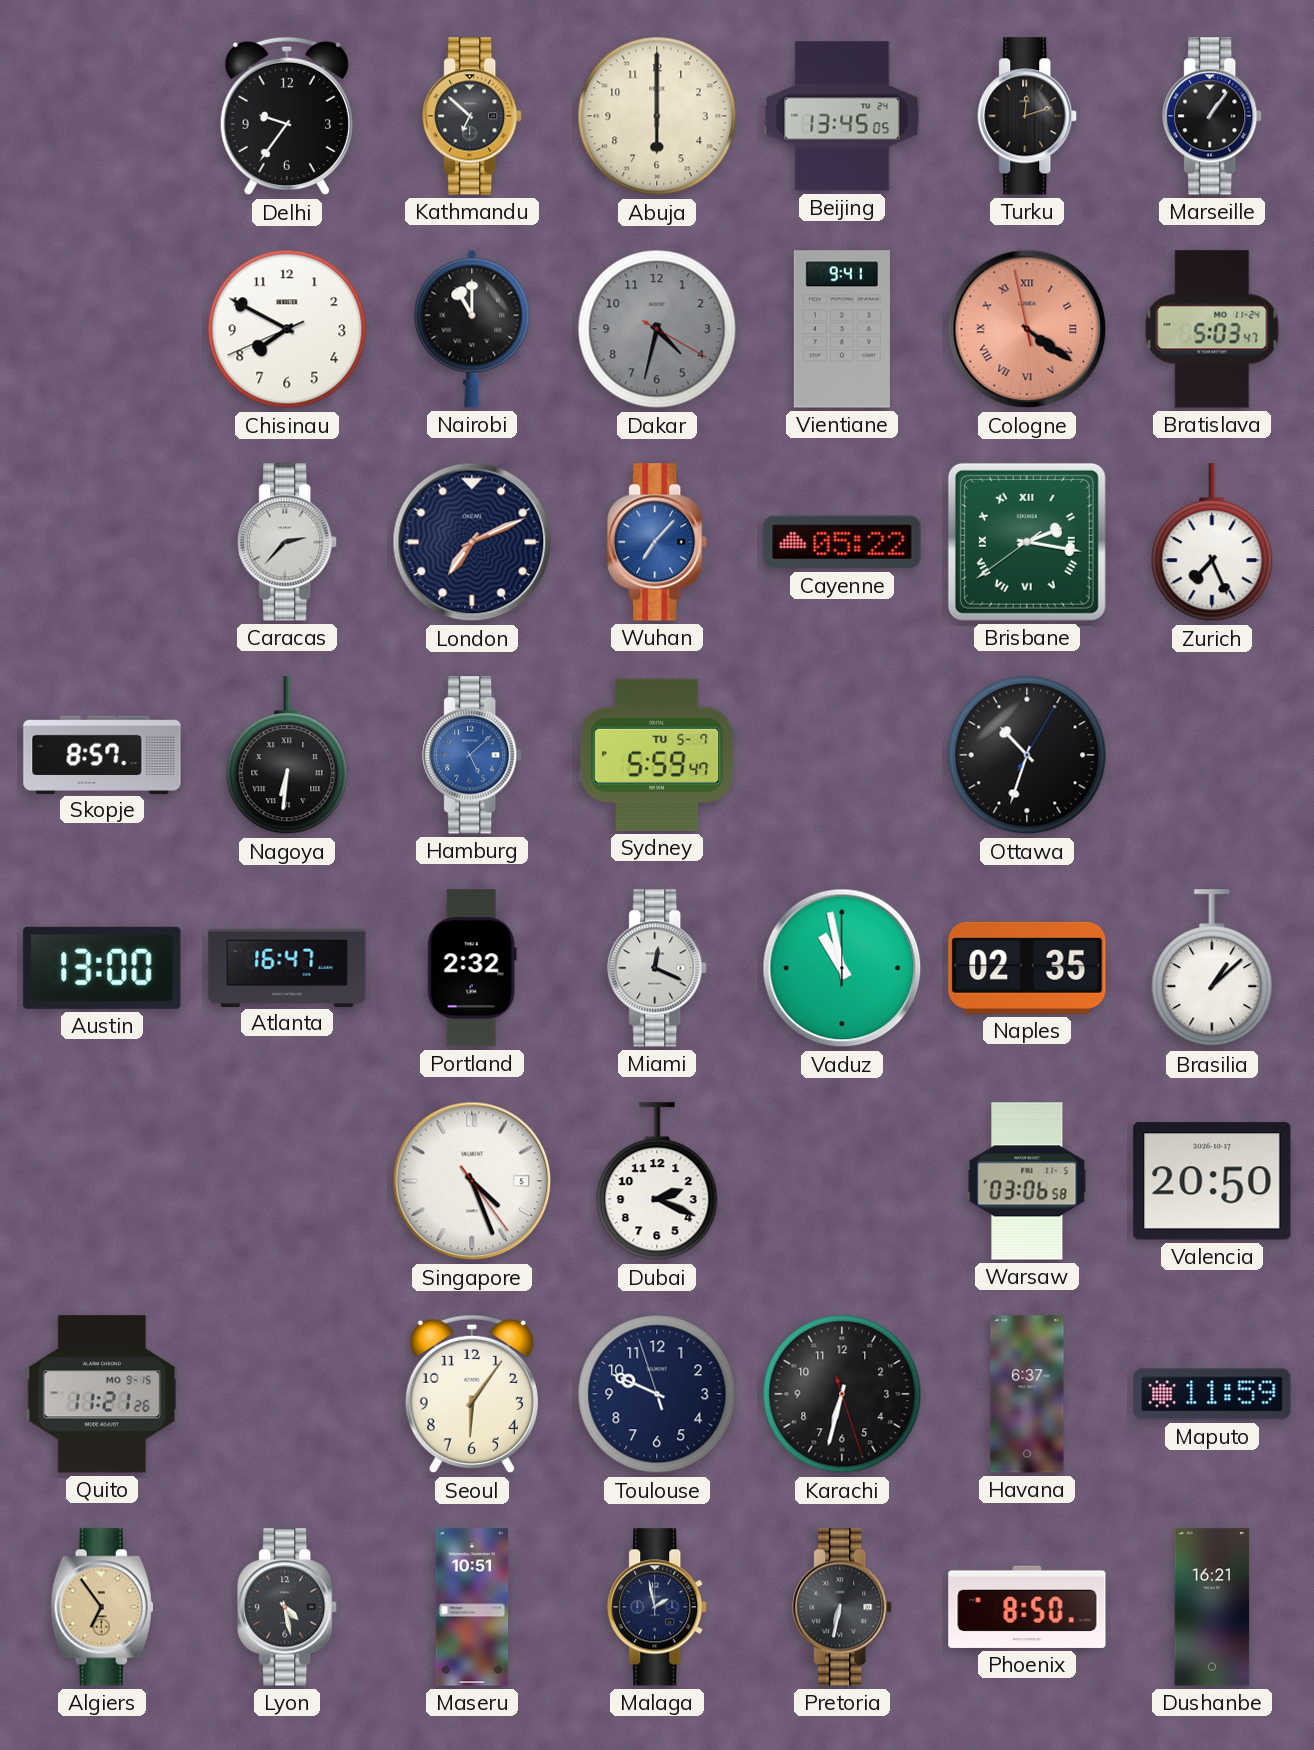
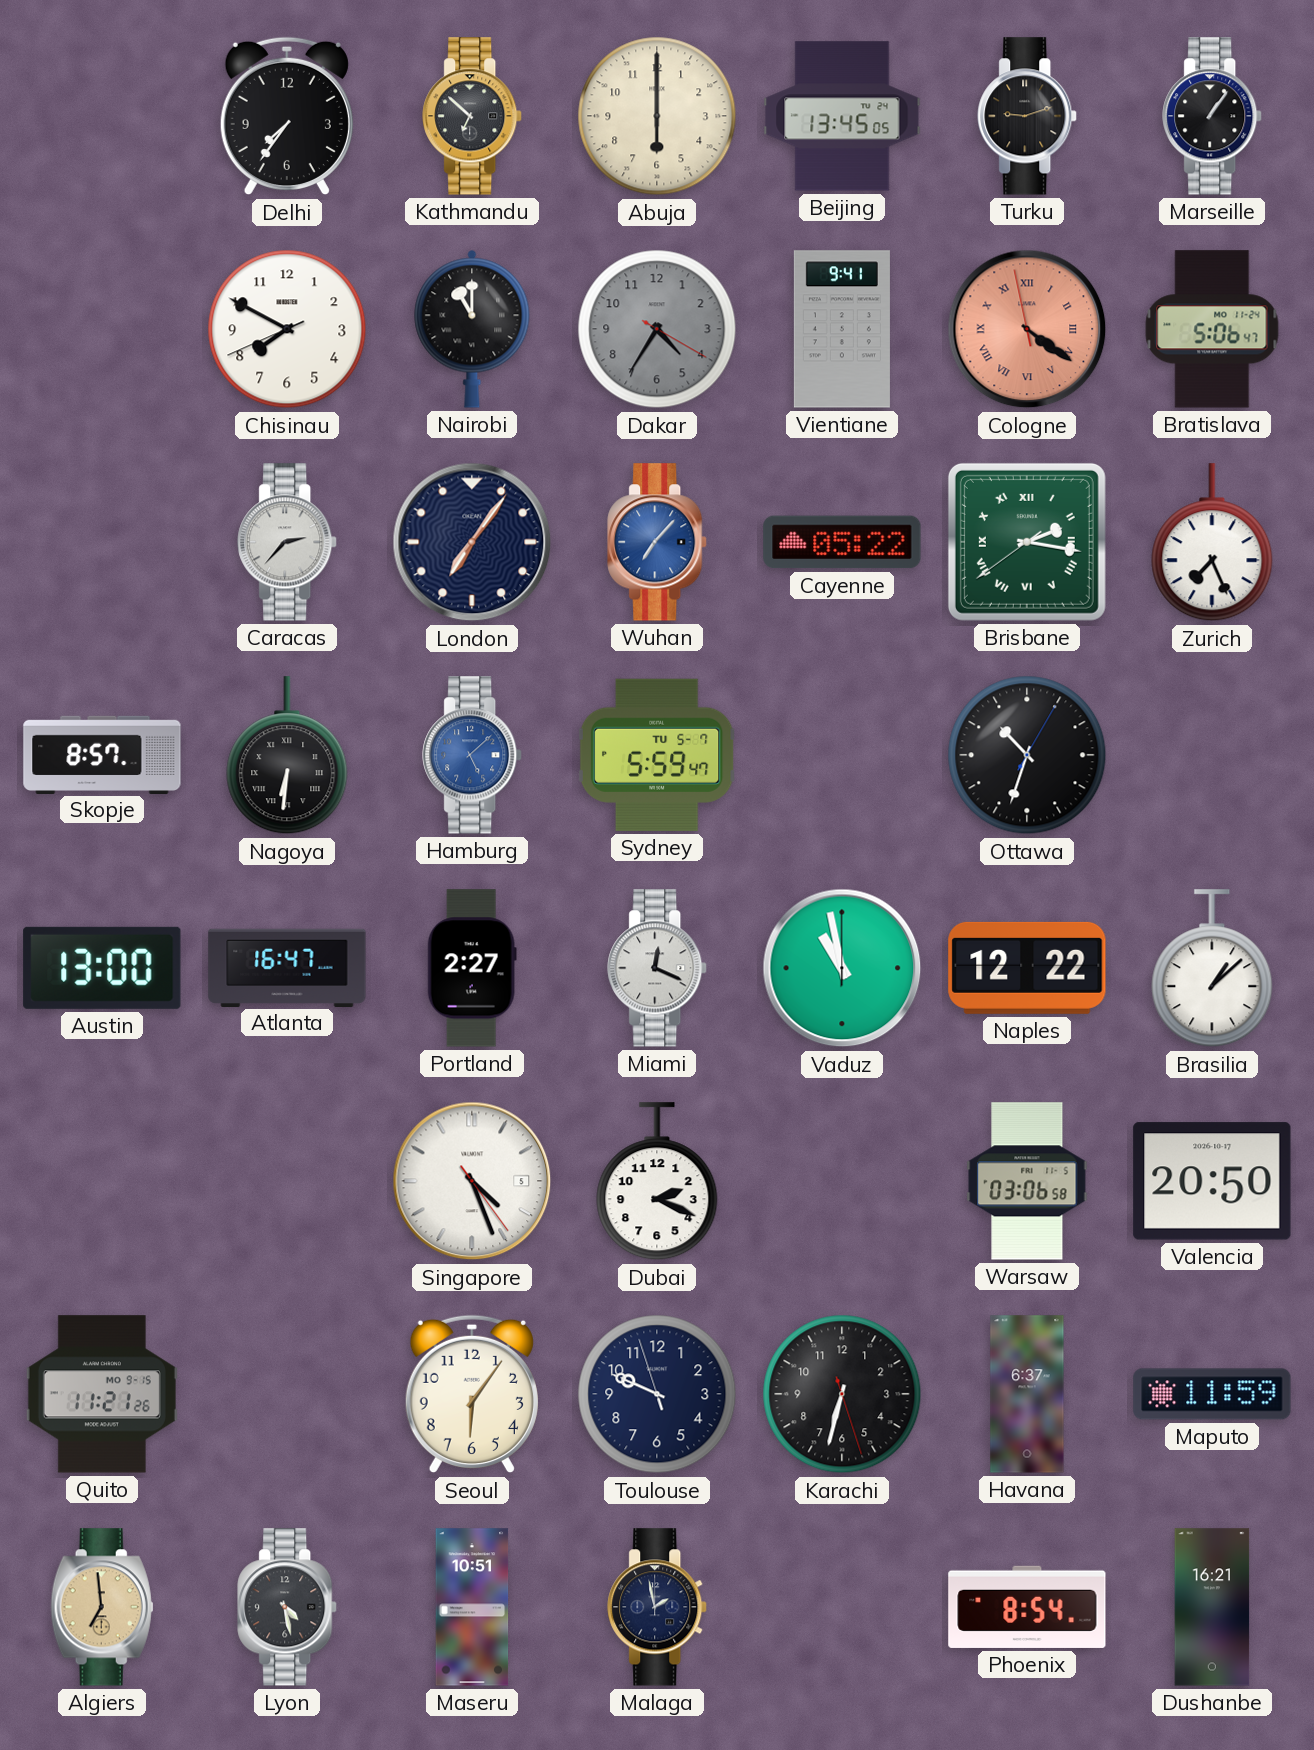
Delhi: 9:36 -> 7:36 (287, 116)
Turku: 12:12 -> 9:12 (1028, 116)
Dakar: 4:32 -> 4:35 (657, 329)
Bratislava: 5:03 -> 5:06 (1212, 329)
London: 7:11 -> 7:06 (472, 542)
Portland: 2:32 -> 2:27 (472, 968)
Naples: 02:35 -> 12:22 (1027, 968)
Algiers: 6:54 -> 6:59 (102, 1607)
Pretoria: 6:32 -> none (843, 1607)
Phoenix: 8:50 -> 8:54 (1027, 1607)
